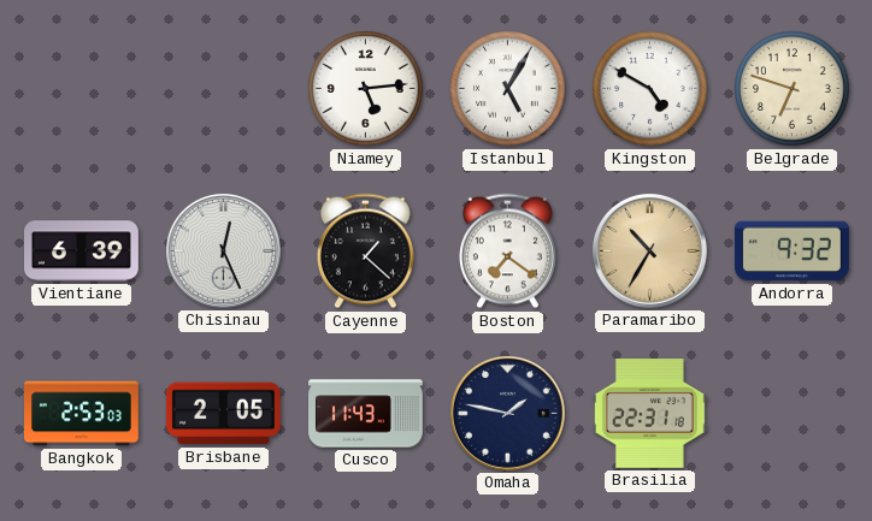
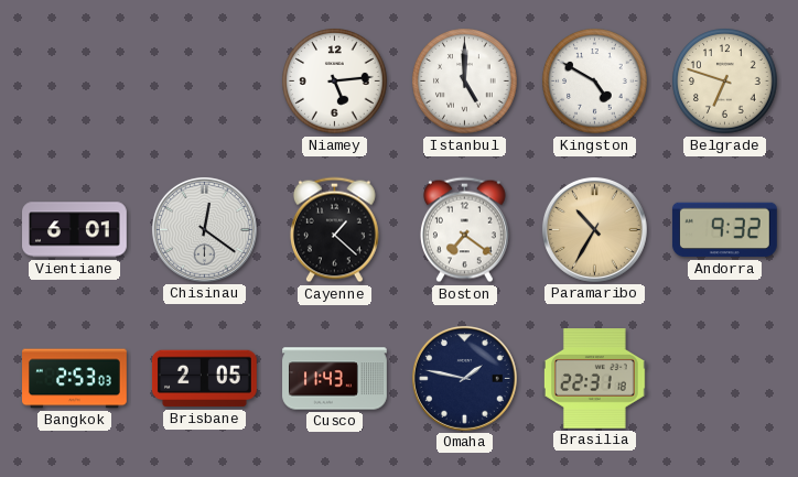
Istanbul: 5:05 -> 5:00 (465, 82)
Vientiane: 6:39 -> 6:01 (75, 230)
Chisinau: 12:26 -> 12:21 (204, 229)
